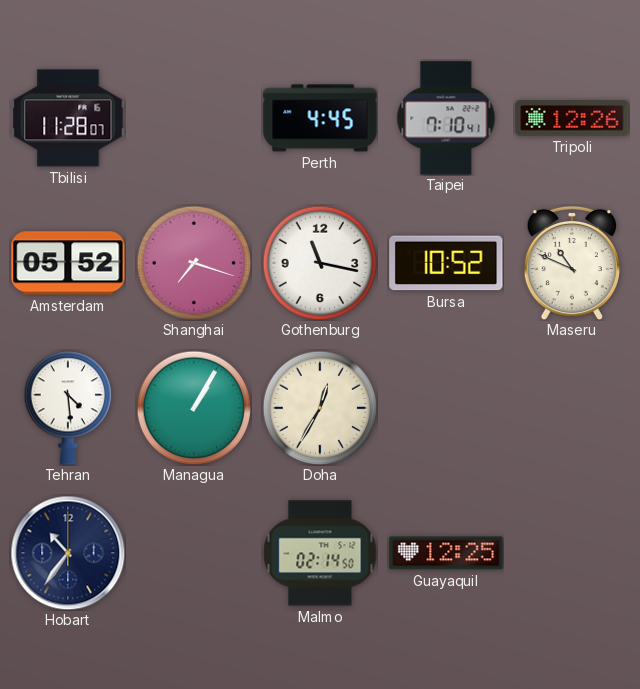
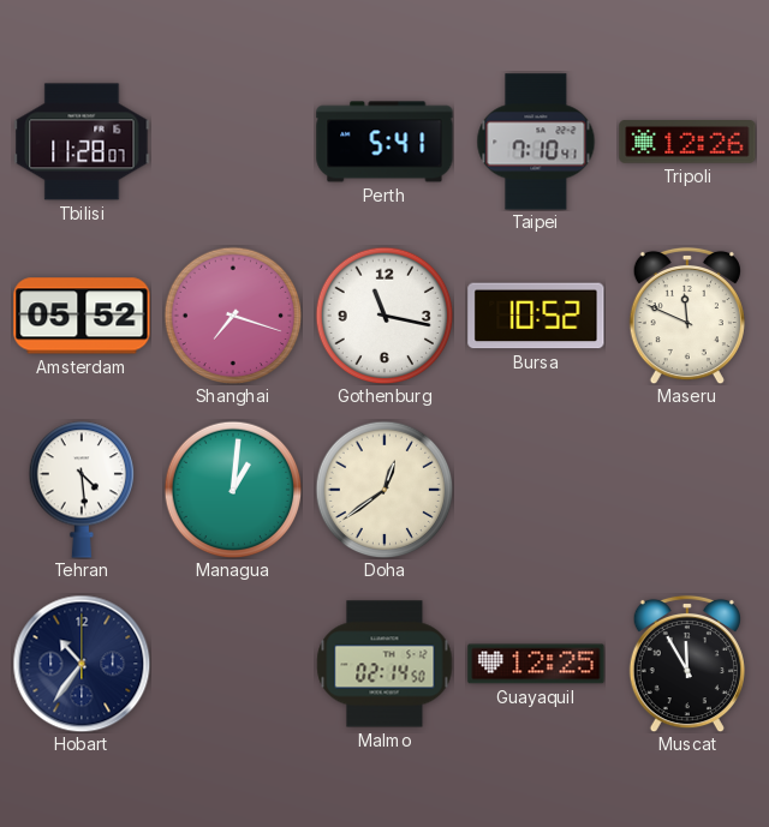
Perth: 4:45 -> 5:41 (384, 142)
Maseru: 10:49 -> 11:49 (687, 316)
Managua: 1:05 -> 1:01 (233, 490)
Doha: 12:35 -> 12:39 (384, 490)
Muscat: none -> 11:55 (687, 664)
